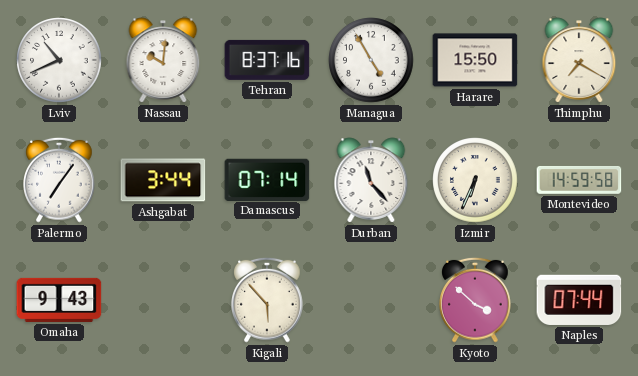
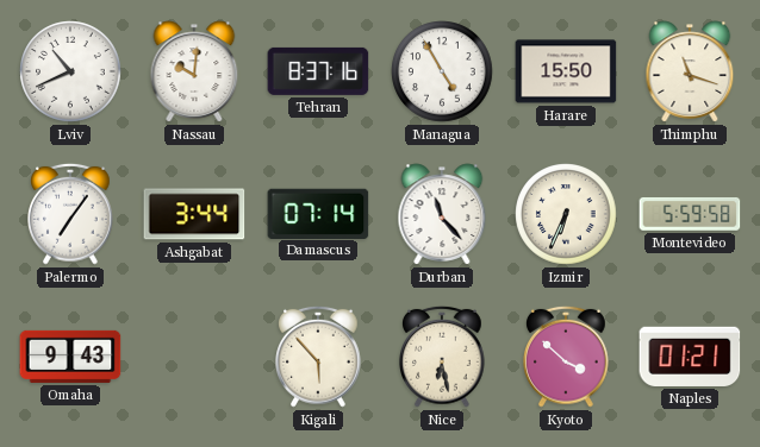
Thimphu: 7:20 -> 11:18 (690, 71)
Montevideo: 14:59 -> 5:59 (690, 214)
Nice: none -> 6:28 (442, 357)
Naples: 07:44 -> 01:21 (690, 357)
